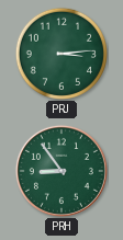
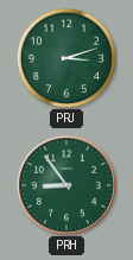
PRJ: 3:14 -> 3:12 (66, 58)
